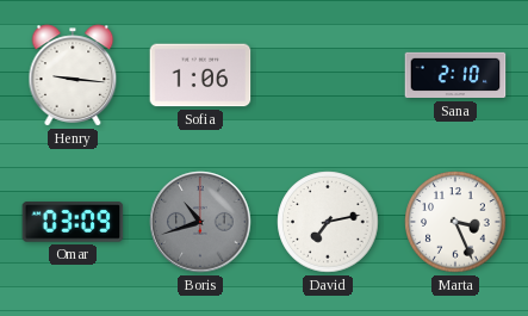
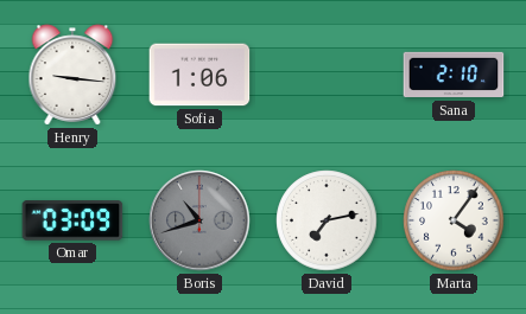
Marta: 3:26 -> 4:06 (454, 220)
